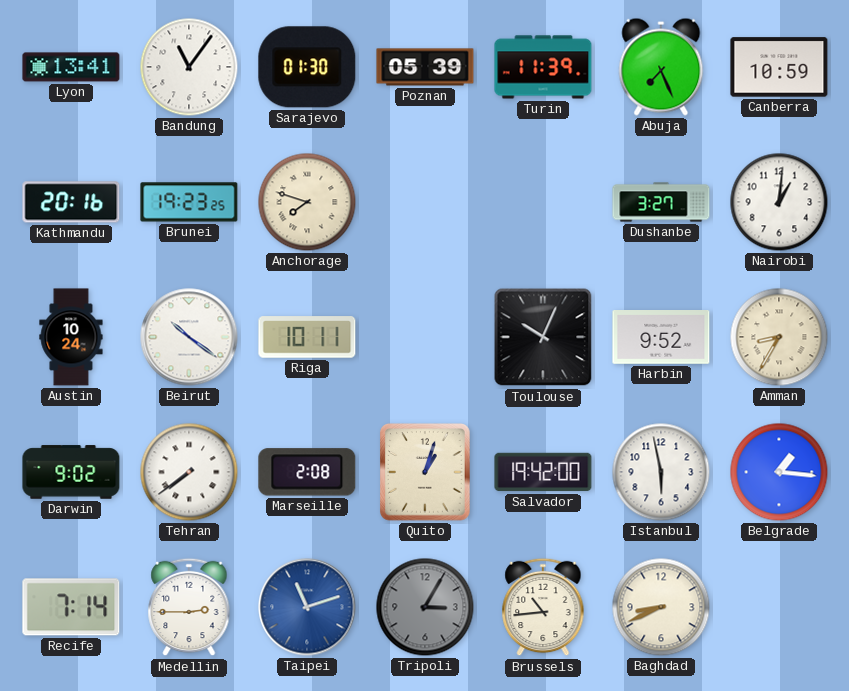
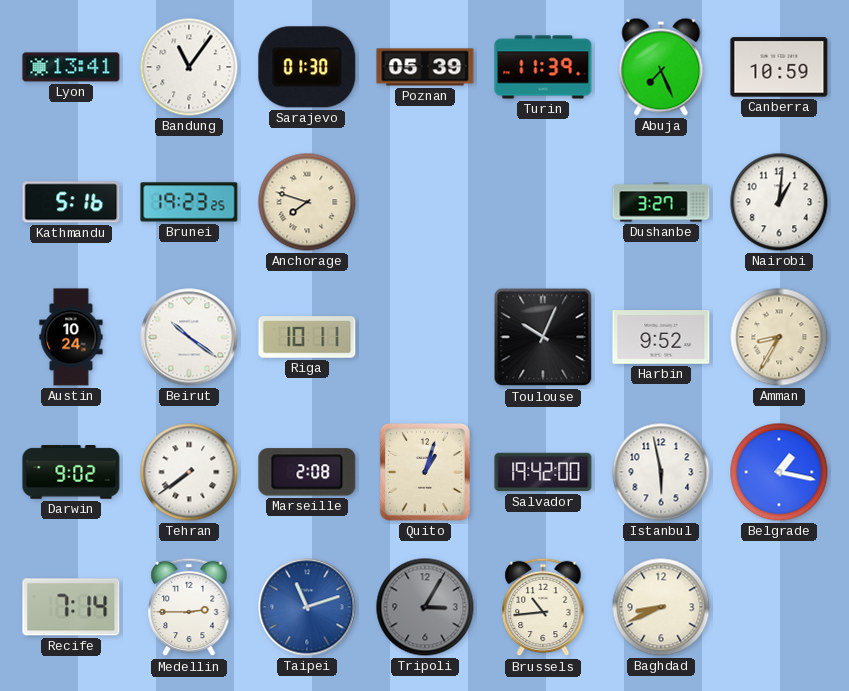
Kathmandu: 20:16 -> 5:16 (71, 202)
Belgrade: 1:16 -> 1:17 (779, 472)
